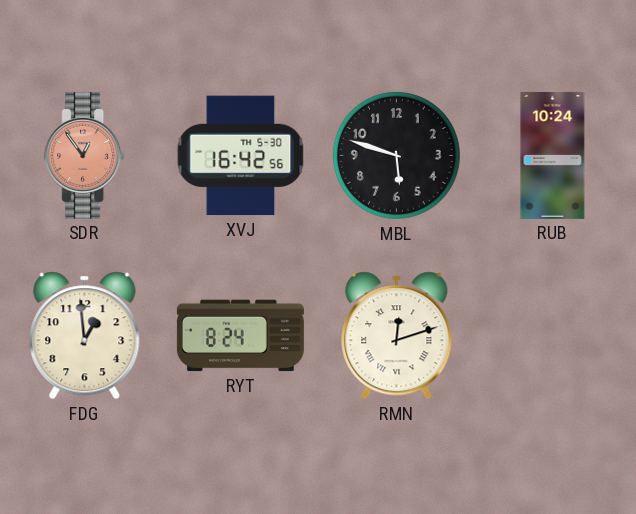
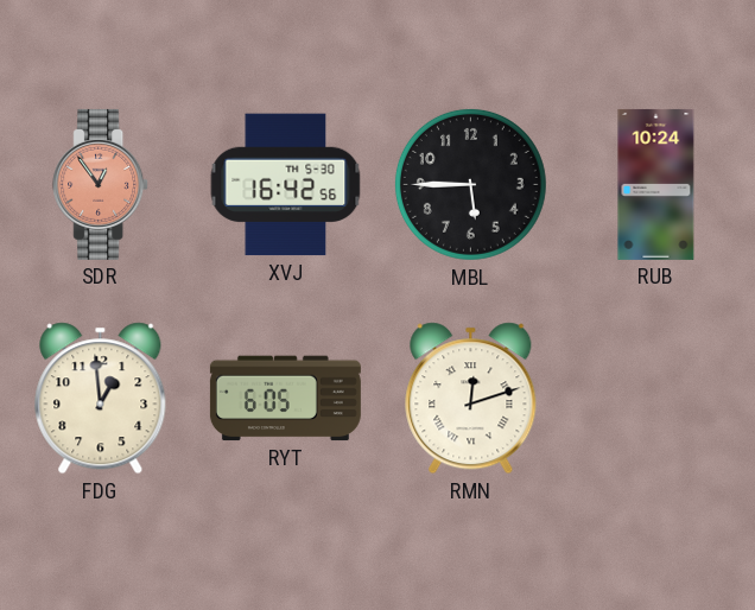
MBL: 5:48 -> 5:45 (470, 184)
RYT: 8:24 -> 6:05 (285, 399)
